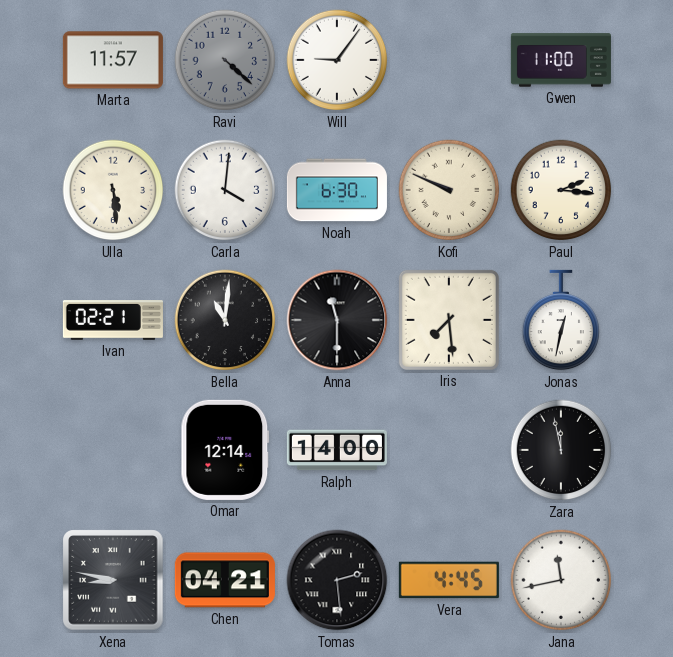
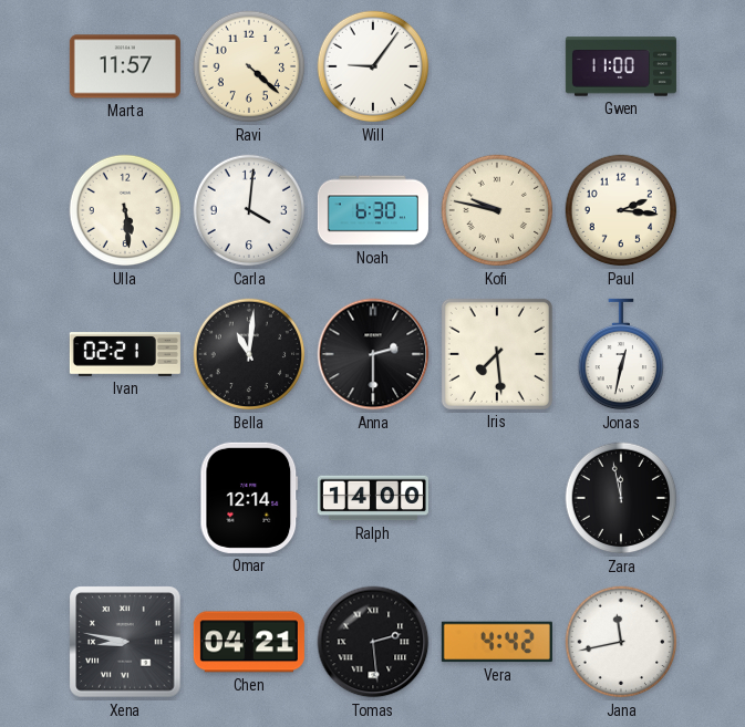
Ravi dial: grey -> cream (249, 66)
Kofi: 9:49 -> 9:47 (497, 210)
Anna: 11:30 -> 2:30 (373, 354)
Vera: 4:45 -> 4:42 (497, 642)
